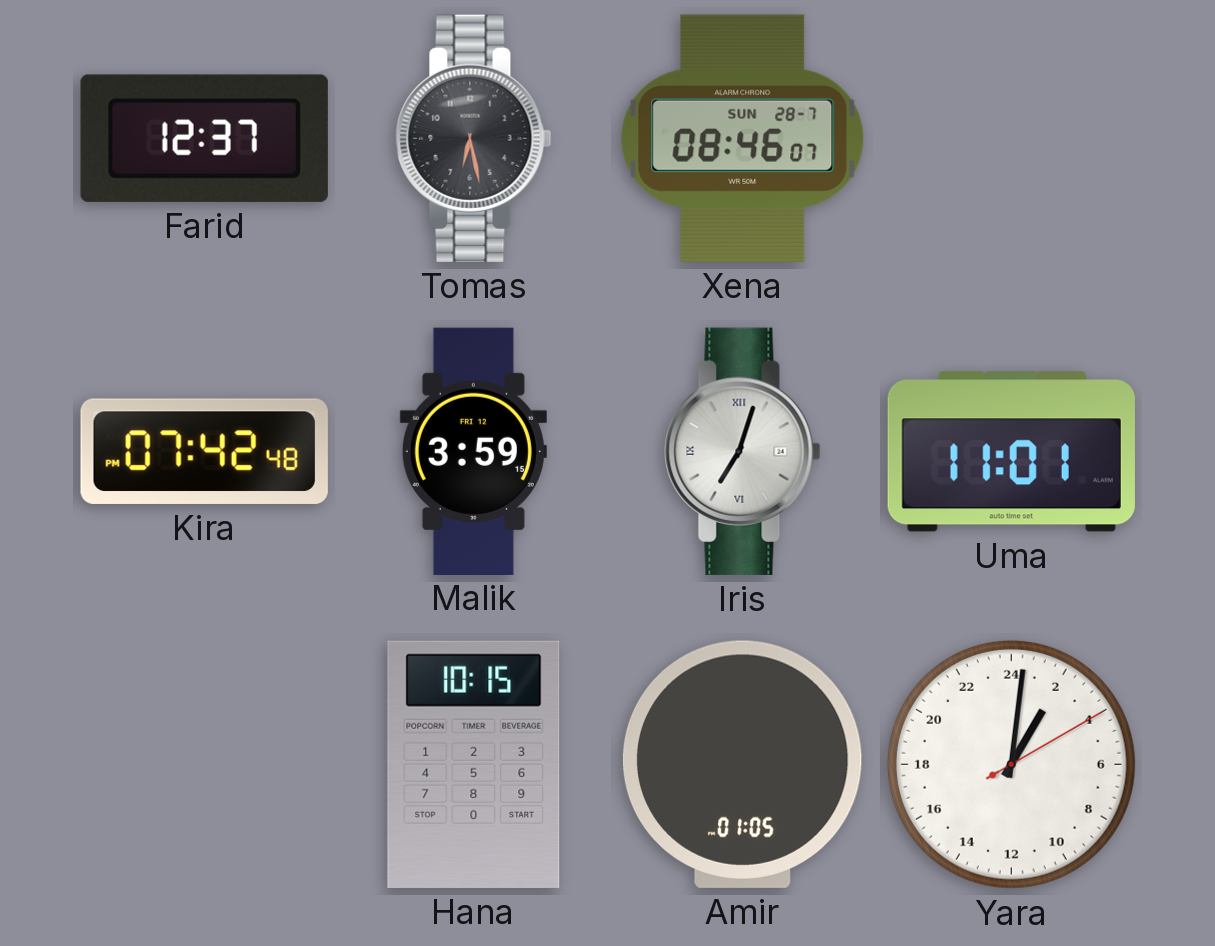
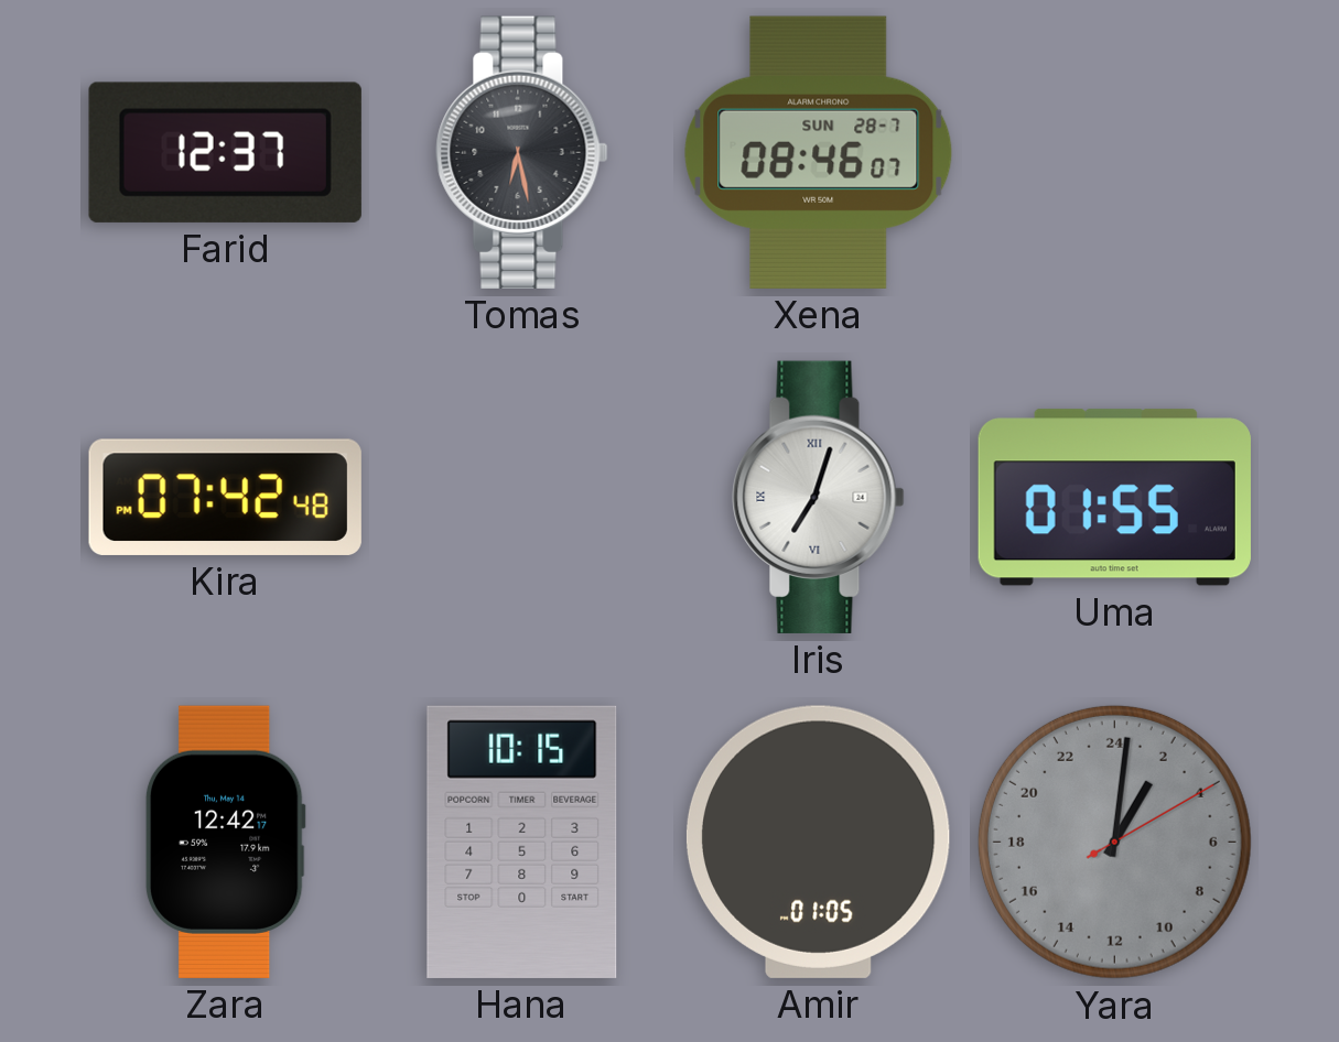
Malik: 3:59 -> none (473, 451)
Uma: 11:01 -> 01:55 (1114, 498)
Zara: none -> 12:42 (225, 842)
Yara dial: white -> grey (1114, 842)
